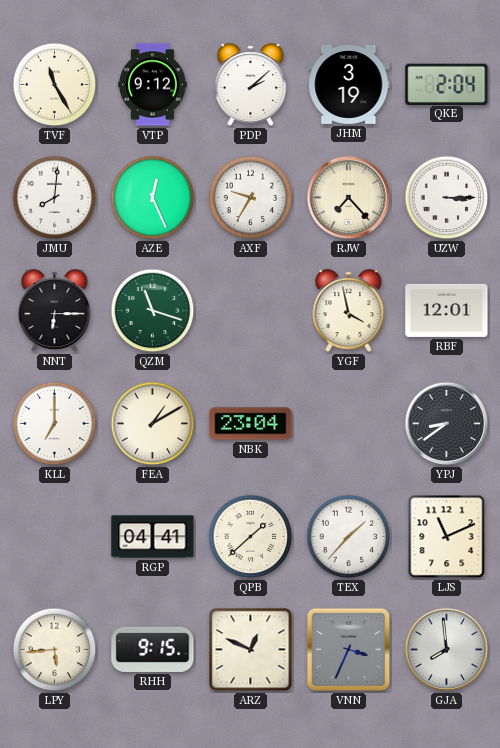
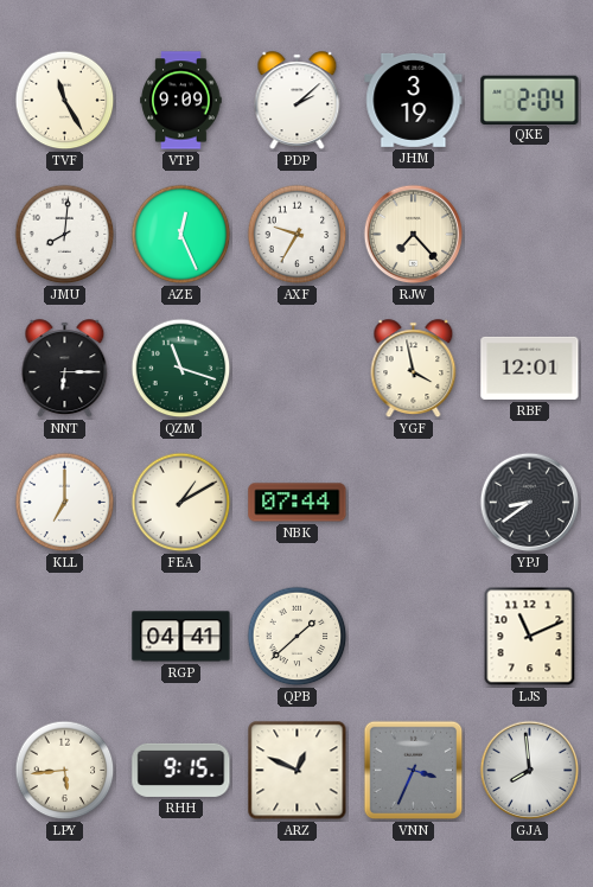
VTP: 9:12 -> 9:09 (181, 101)
UZW: 3:15 -> none (447, 198)
NBK: 23:04 -> 07:44 (298, 503)
TEX: 1:37 -> none (349, 537)
